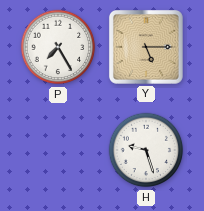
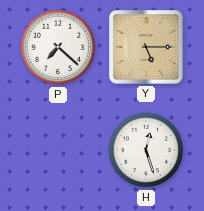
P: 7:25 -> 7:22 (58, 47)
H: 9:27 -> 12:27 (146, 150)
